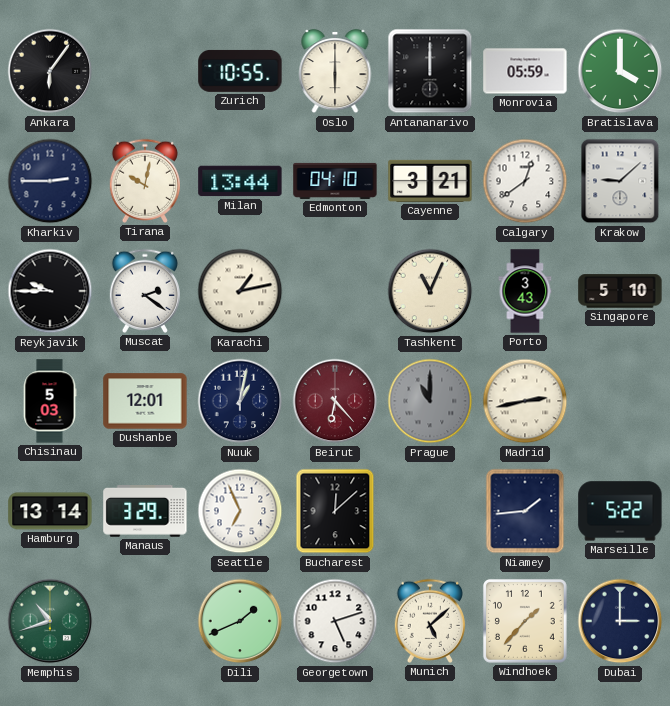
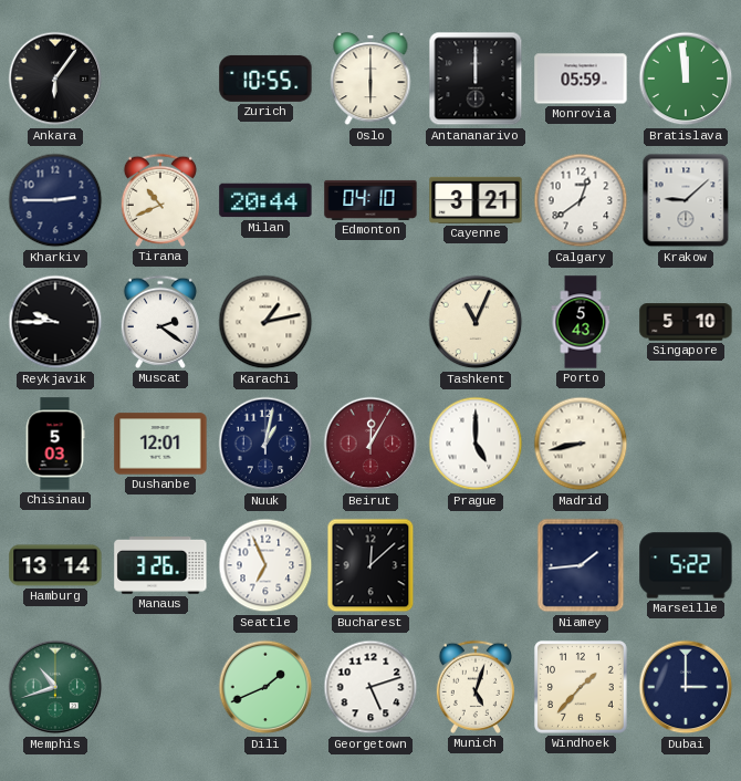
Bratislava: 4:00 -> 11:59 (686, 79)
Tirana: 10:02 -> 10:41 (160, 200)
Milan: 13:44 -> 20:44 (265, 200)
Porto: 3:43 -> 5:43 (581, 322)
Beirut: 6:23 -> 12:05 (370, 444)
Prague: 11:00 -> 5:00 (476, 444)
Prague dial: grey -> white (476, 444)
Madrid: 2:43 -> 8:43 (581, 444)
Manaus: 3:29 -> 3:26 (160, 566)
Munich: 5:08 -> 5:03 (476, 687)
